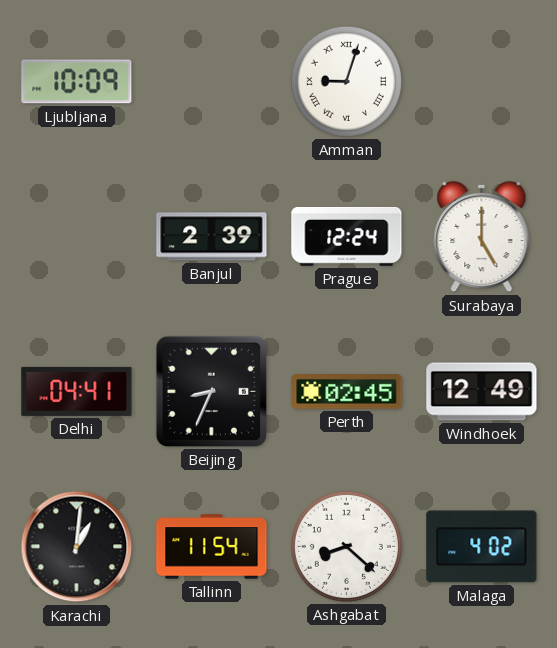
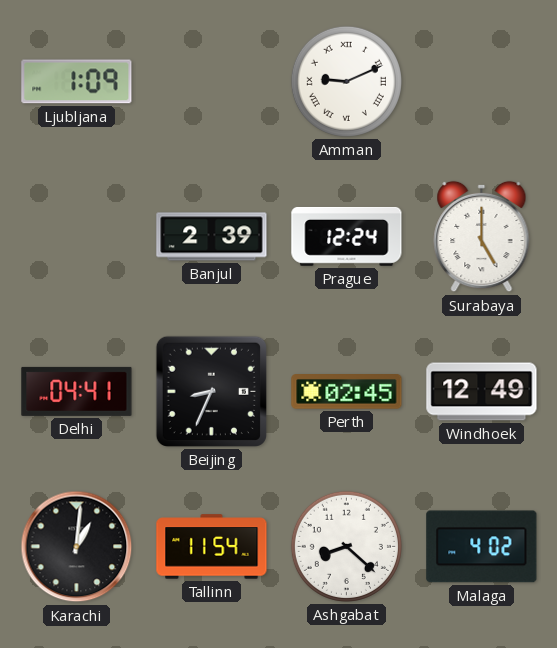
Ljubljana: 10:09 -> 1:09 (77, 82)
Amman: 9:03 -> 9:11 (346, 81)
